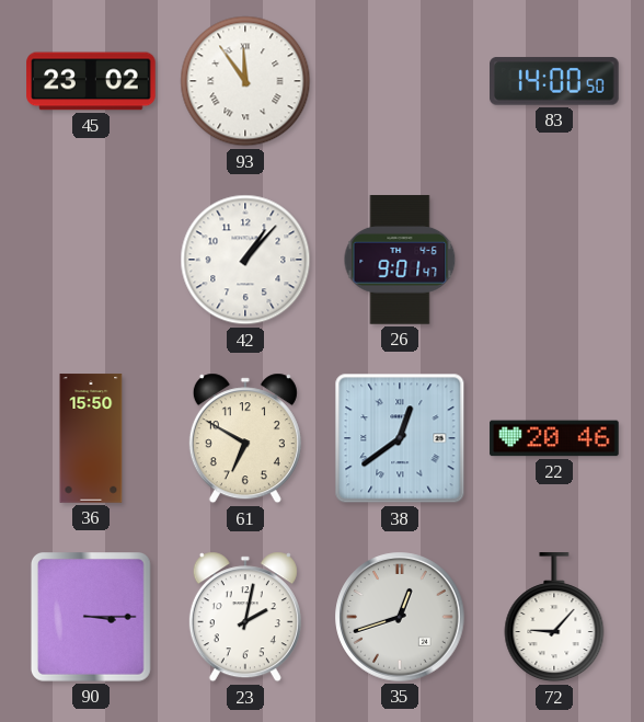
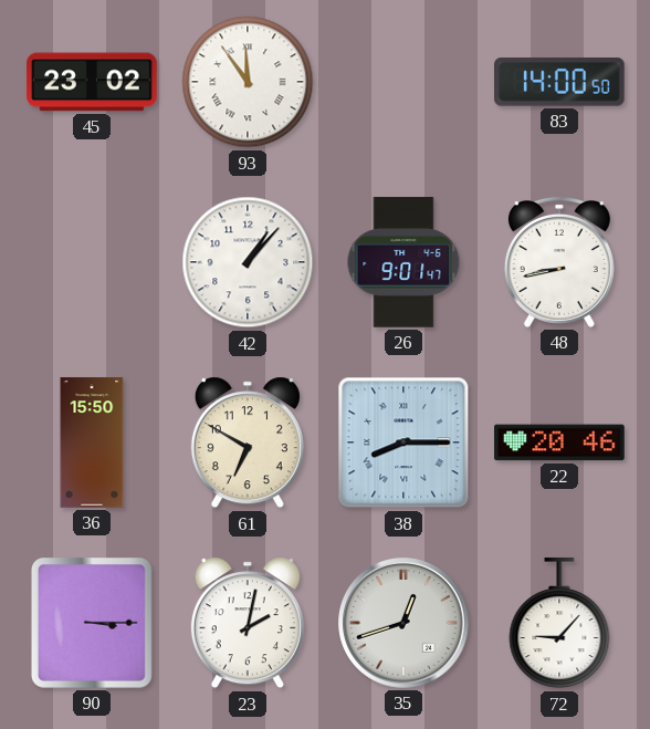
48: none -> 8:43 (559, 262)
38: 12:39 -> 8:15 (403, 442)
